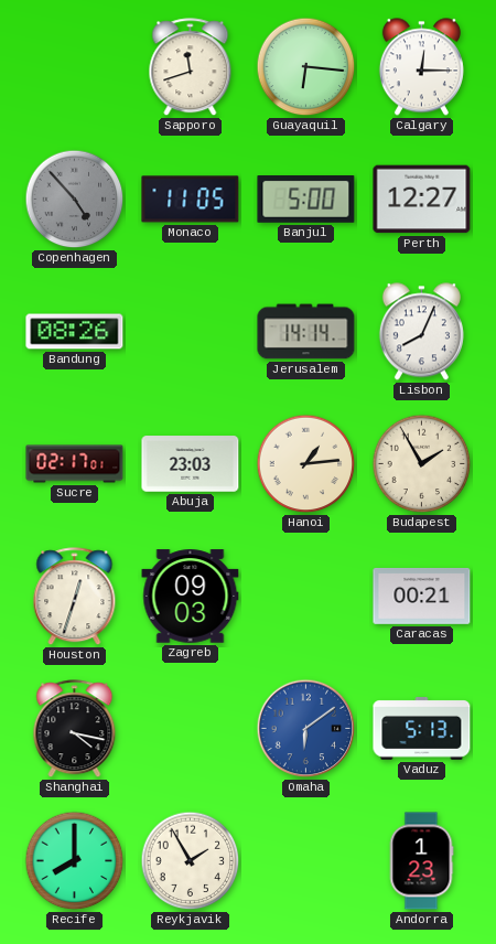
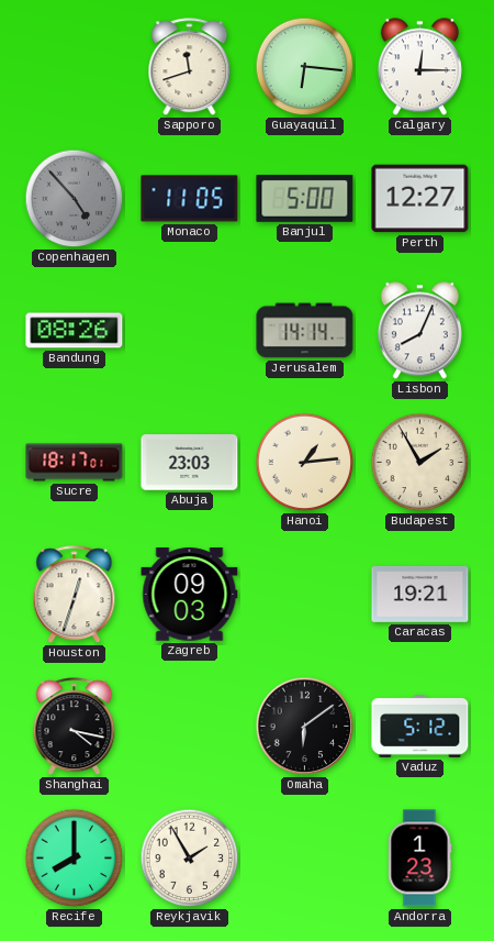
Sucre: 02:17 -> 18:17 (75, 463)
Caracas: 00:21 -> 19:21 (420, 594)
Omaha dial: blue -> black (305, 727)
Vaduz: 5:13 -> 5:12 (420, 727)
